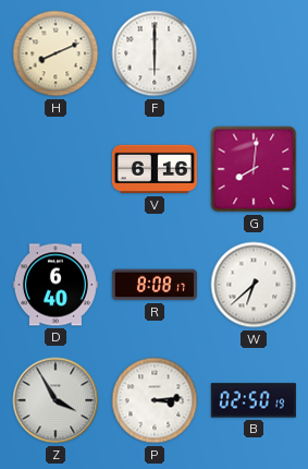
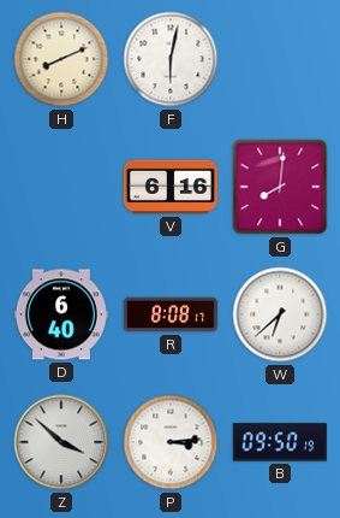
F: 6:00 -> 6:02 (171, 59)
Z: 3:55 -> 3:52 (61, 442)
B: 02:50 -> 09:50 (280, 442)
